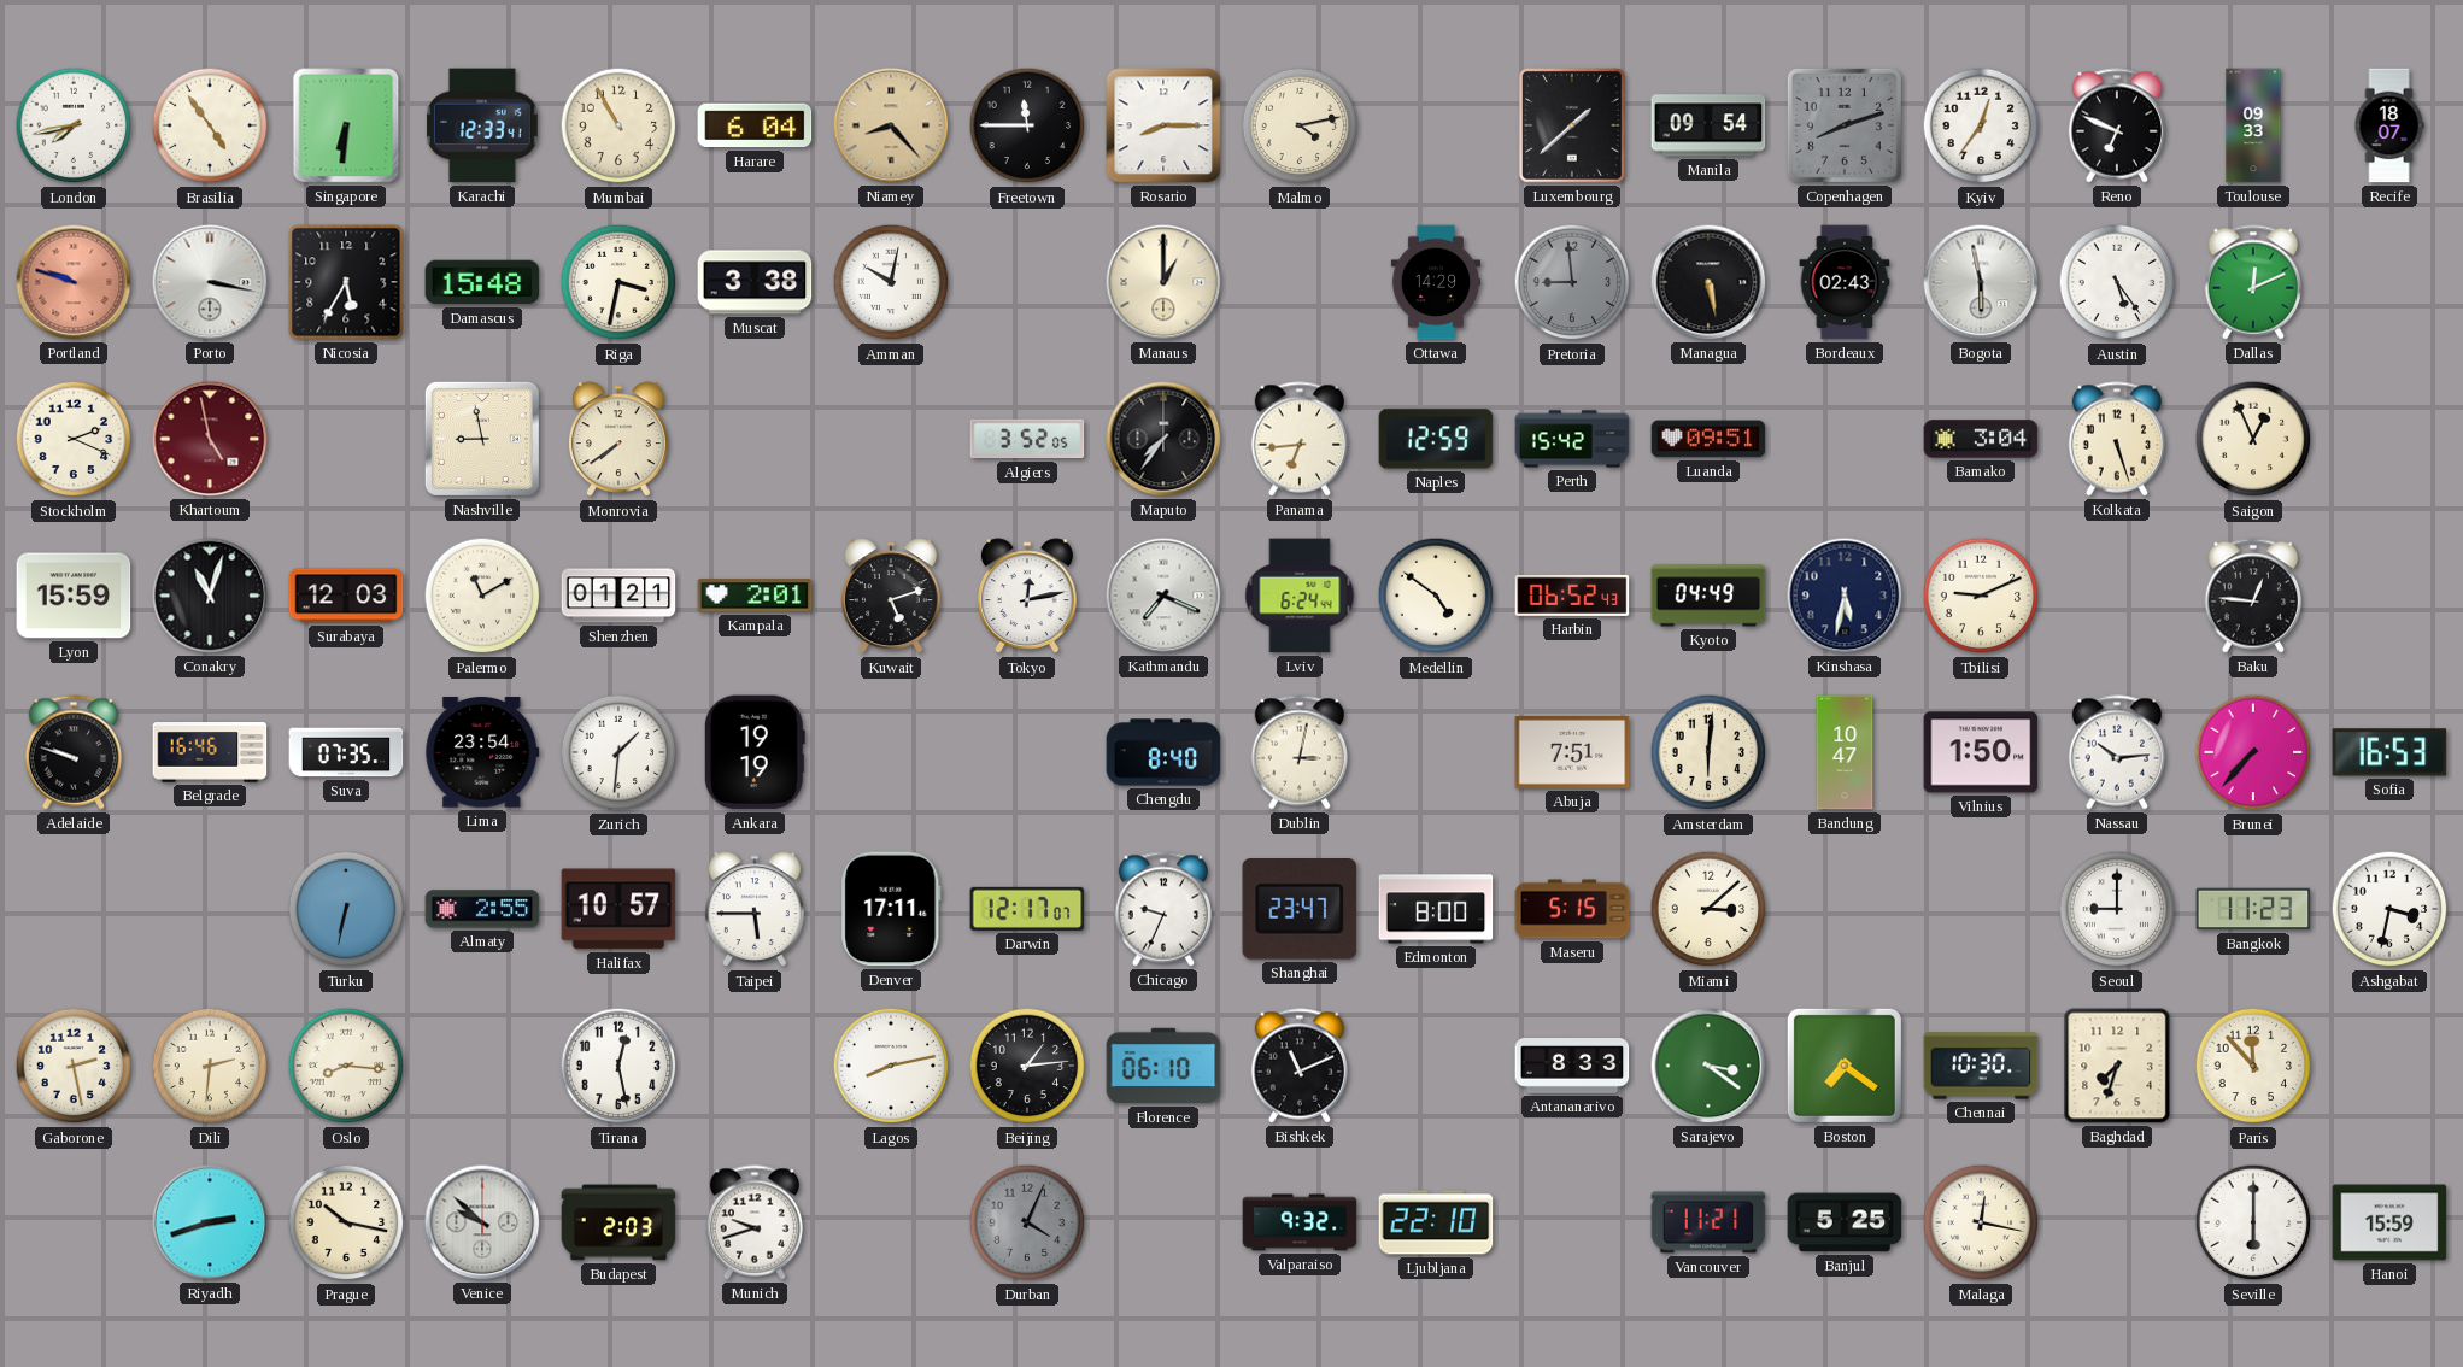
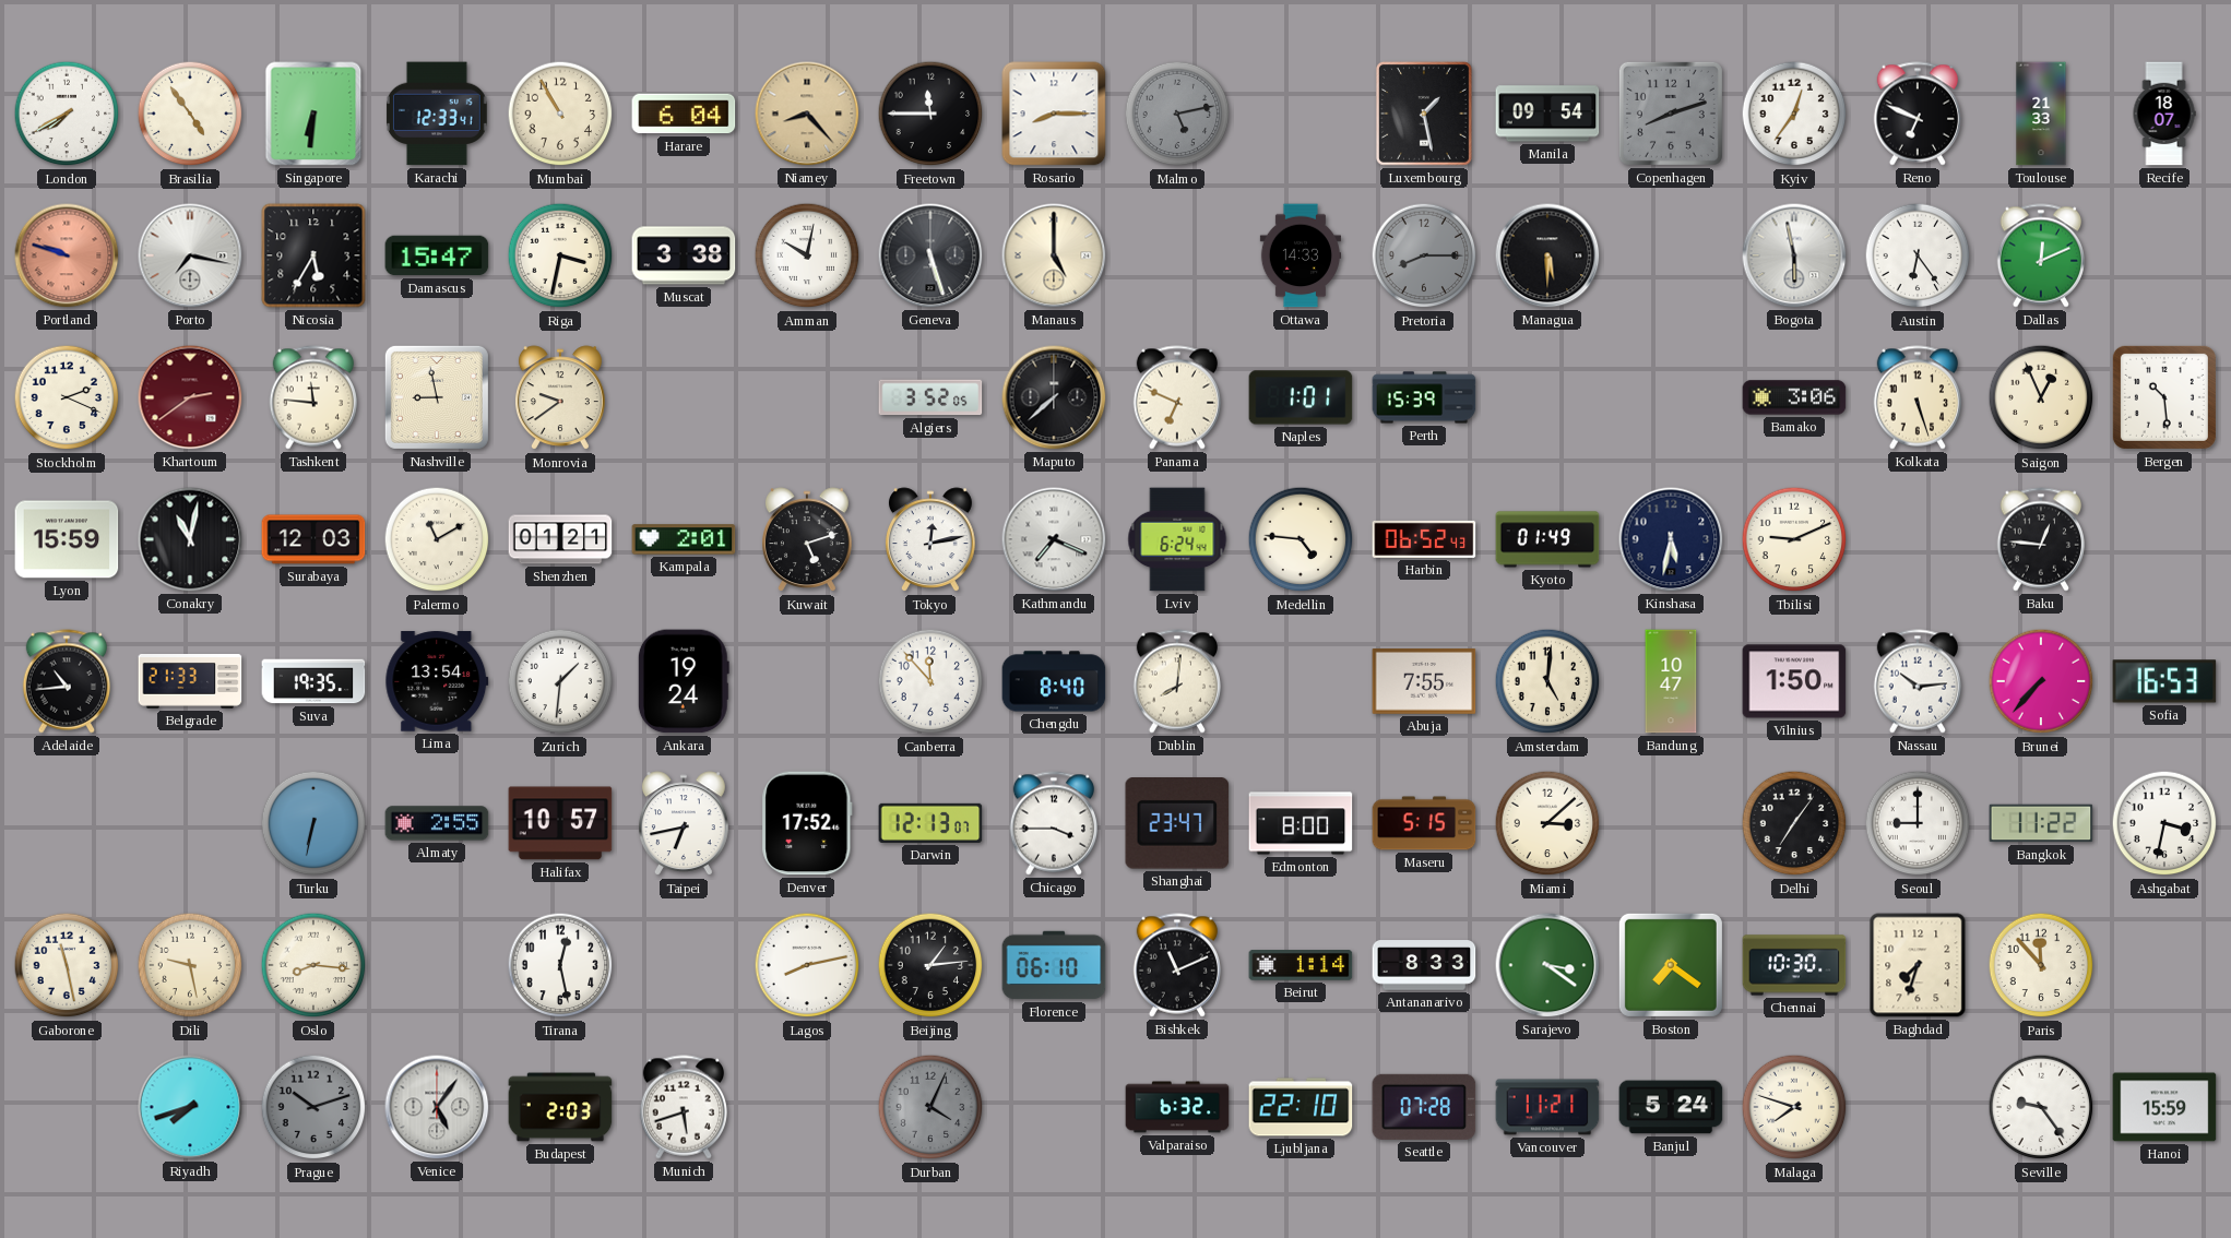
London: 7:43 -> 7:40 (67, 114)
Malmo: 4:13 -> 5:13 (1177, 114)
Malmo dial: cream -> grey (1177, 114)
Luxembourg: 1:38 -> 1:28 (1424, 114)
Toulouse: 09:33 -> 21:33 (2041, 114)
Porto: 3:17 -> 7:17 (190, 255)
Damascus: 15:48 -> 15:47 (437, 255)
Geneva: none -> 5:27 (930, 255)
Manaus: 1:00 -> 5:00 (1054, 255)
Ottawa: 14:29 -> 14:33 (1300, 255)
Pretoria: 8:59 -> 8:15 (1424, 255)
Managua: 5:28 -> 5:30 (1547, 255)
Bordeaux: 02:43 -> none (1845, 282)
Austin: 5:24 -> 6:24 (1918, 255)
Khartoum: 4:58 -> 2:39 (190, 397)
Tashkent: none -> 11:46 (312, 397)
Monrovia: 7:39 -> 9:39 (560, 398)
Maputo: 7:36 -> 7:38 (1054, 397)
Panama: 6:44 -> 6:49 (1176, 397)
Naples: 12:59 -> 1:01 (1301, 397)
Perth: 15:42 -> 15:39 (1424, 397)
Luanda: 09:51 -> none (1708, 439)
Bamako: 3:04 -> 3:06 (1794, 397)
Bergen: none -> 10:29 (2164, 397)
Conakry: 11:03 -> 11:02 (190, 539)
Medellin: 4:51 -> 4:46 (1301, 539)
Kyoto: 04:49 -> 01:49 (1547, 539)
Adelaide: 9:48 -> 10:44 (66, 681)
Belgrade: 16:46 -> 21:33 (190, 682)
Suva: 07:35 -> 19:35 (313, 681)
Lima: 23:54 -> 13:54 (437, 681)
Ankara: 19:19 -> 19:24 (684, 681)
Canberra: none -> 11:53 (930, 681)
Dublin: 3:02 -> 8:01 (1176, 681)
Abuja: 7:51 -> 7:55 (1424, 682)
Amsterdam: 6:01 -> 5:01 (1547, 681)
Taipei: 5:45 -> 6:43 (684, 824)
Denver: 17:11 -> 17:52 (807, 823)
Darwin: 12:17 -> 12:13 (930, 823)
Chicago: 9:34 -> 3:45 (1053, 823)
Delhi: none -> 7:06 (1794, 823)
Bangkok: 11:23 -> 11:22 (2041, 823)
Gaborone: 2:28 -> 11:28 (67, 965)
Dili: 2:31 -> 9:28 (190, 965)
Beirut: none -> 1:14 (1301, 965)
Riyadh: 2:42 -> 7:42 (190, 1107)
Prague: 10:17 -> 10:12 (313, 1107)
Prague dial: cream -> grey (313, 1107)
Venice: 9:52 -> 5:06 (437, 1107)
Munich: 9:42 -> 5:42 (683, 1107)
Valparaiso: 9:32 -> 6:32 (1177, 1107)
Seattle: none -> 07:28 (1424, 1107)
Banjul: 5:25 -> 5:24 (1671, 1107)
Malaga: 12:17 -> 7:48 (1794, 1107)
Seville: 6:00 -> 9:24 (2041, 1107)
